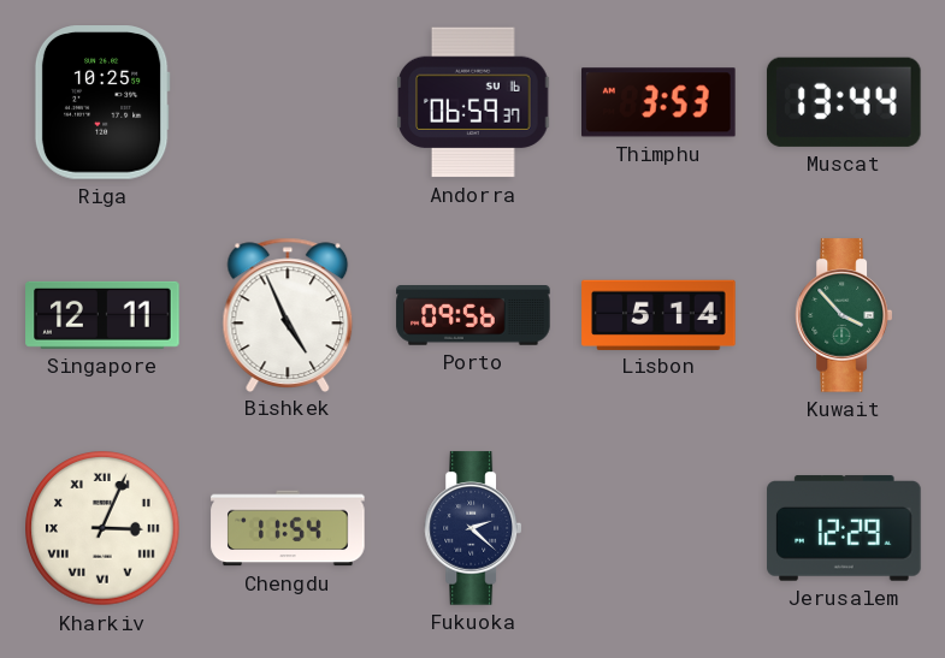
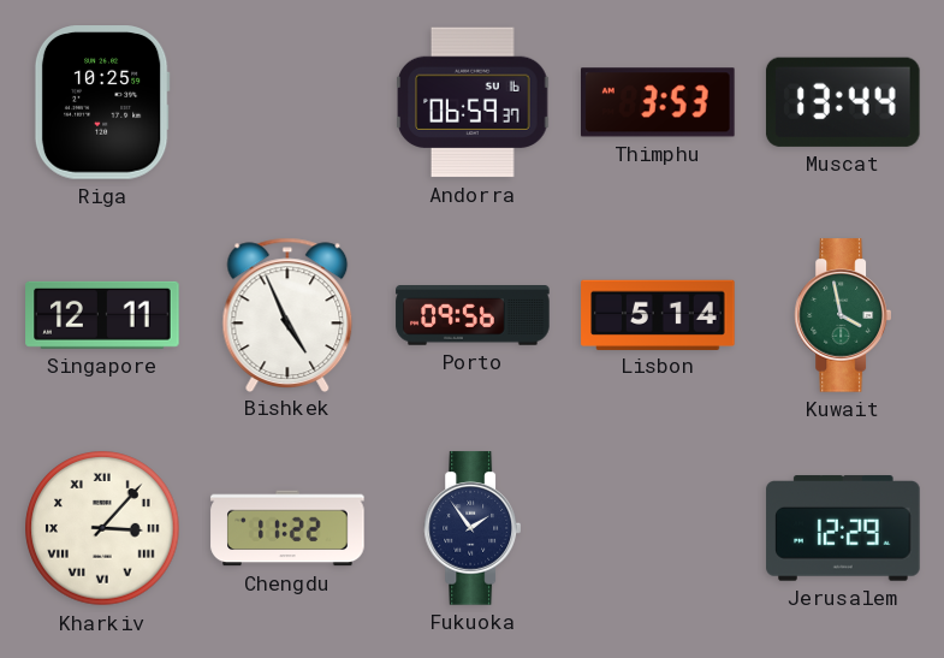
Kuwait: 3:53 -> 3:58 (842, 315)
Kharkiv: 3:04 -> 3:07 (102, 528)
Chengdu: 11:54 -> 11:22 (287, 528)
Fukuoka: 2:22 -> 1:54 (471, 528)
